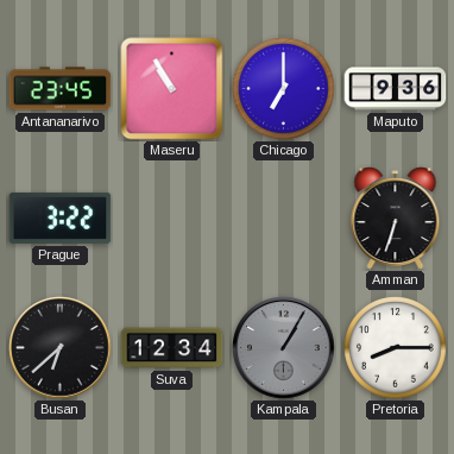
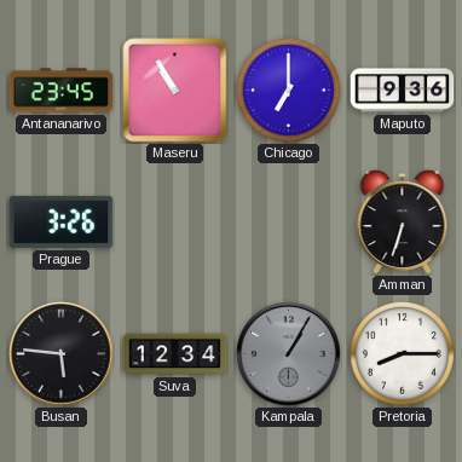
Prague: 3:22 -> 3:26 (62, 221)
Busan: 6:38 -> 5:46 (62, 354)
